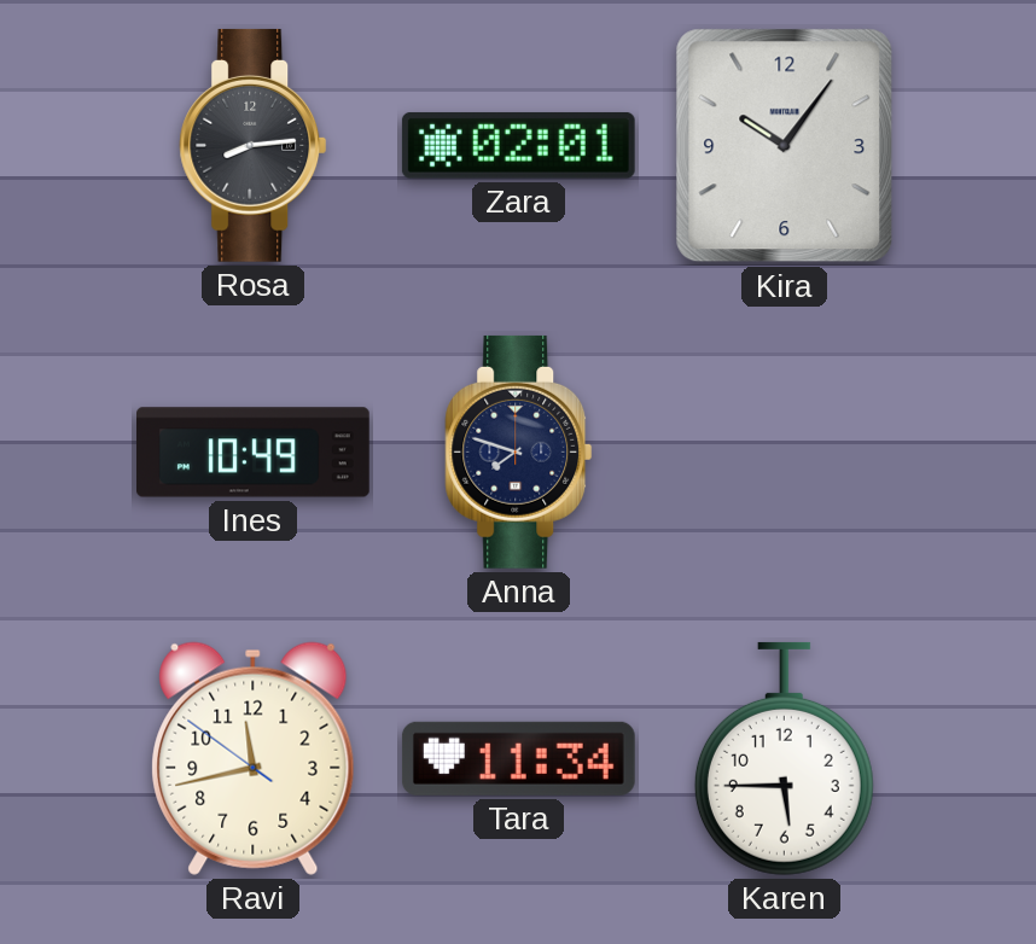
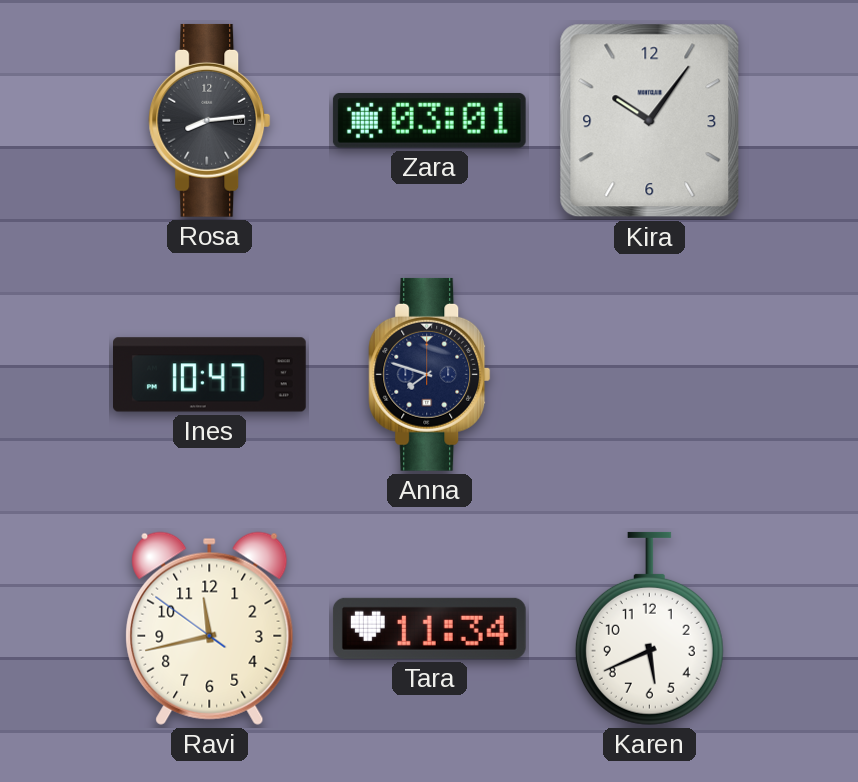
Zara: 02:01 -> 03:01 (429, 120)
Ines: 10:49 -> 10:47 (210, 375)
Karen: 5:45 -> 5:41 (649, 628)
